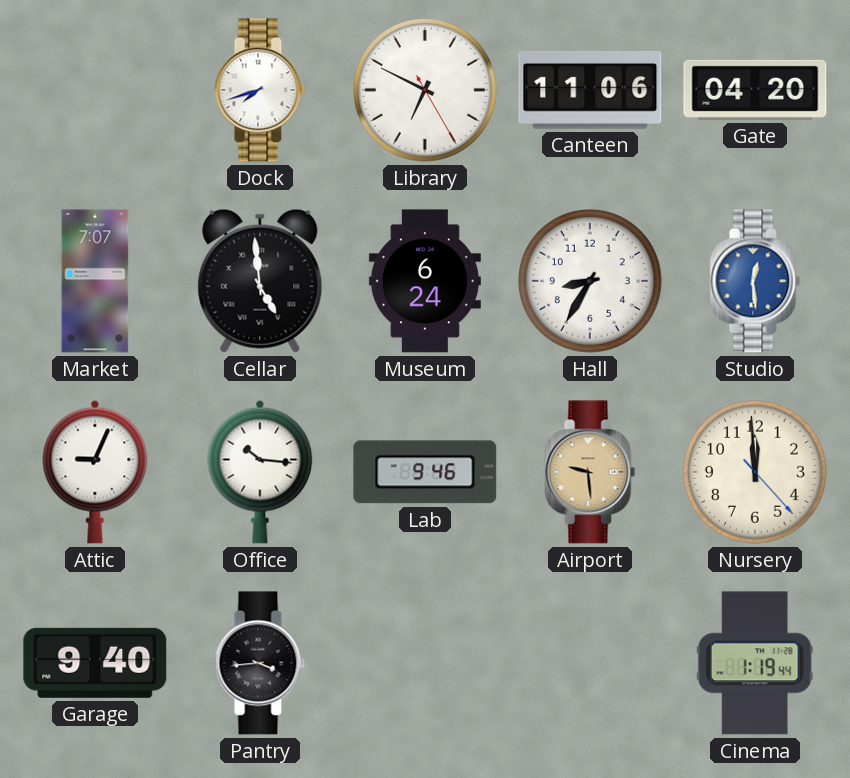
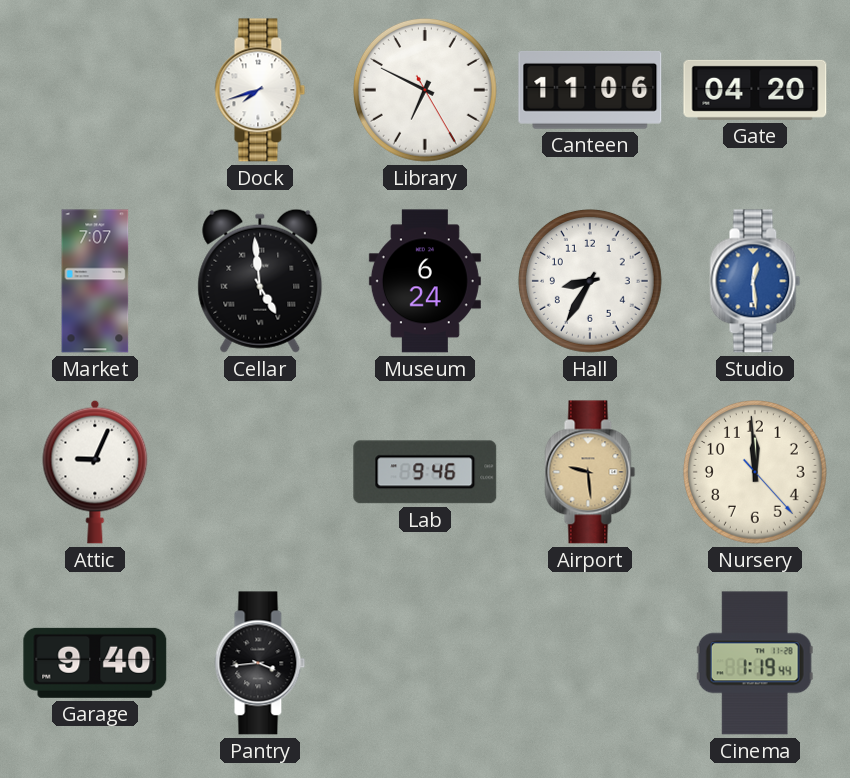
Office: 10:16 -> none (260, 472)
